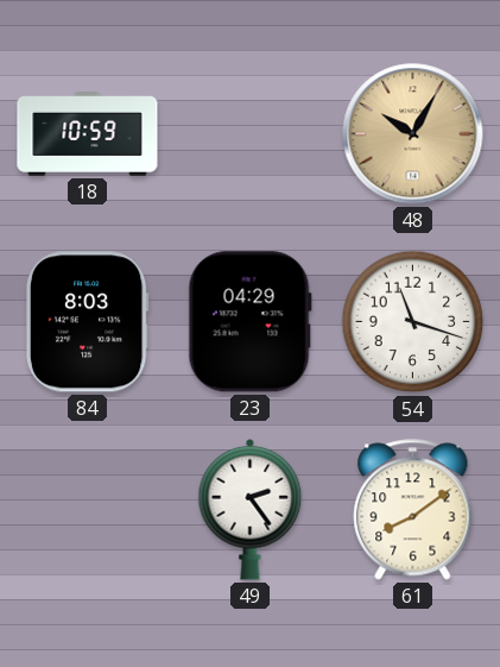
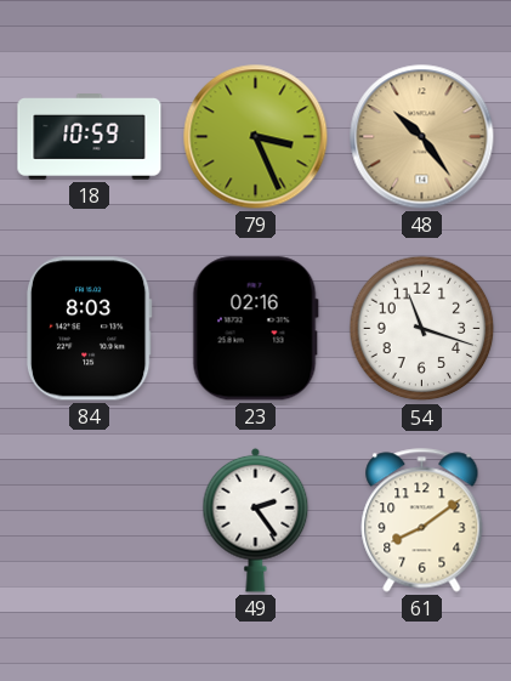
79: none -> 3:26 (256, 137)
48: 10:05 -> 10:24 (422, 137)
23: 04:29 -> 02:16 (255, 329)
